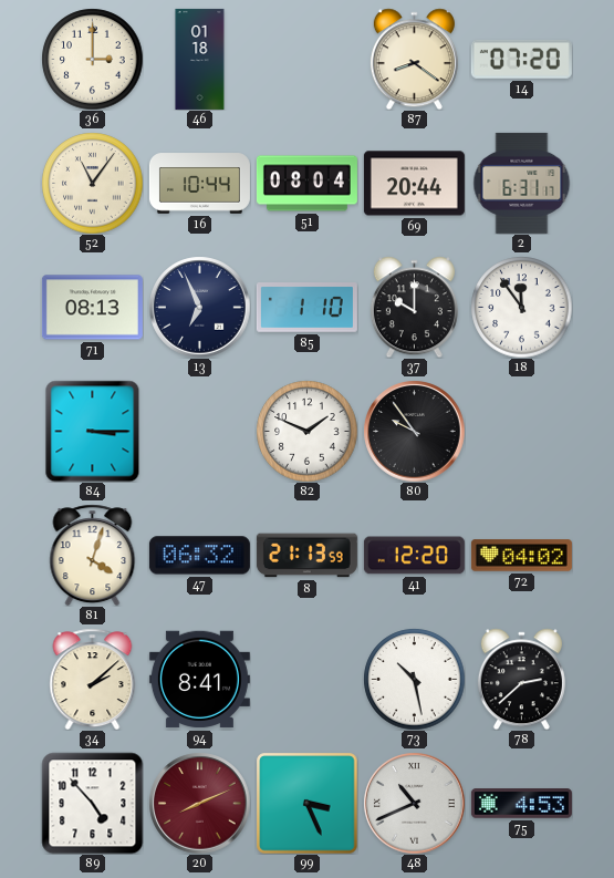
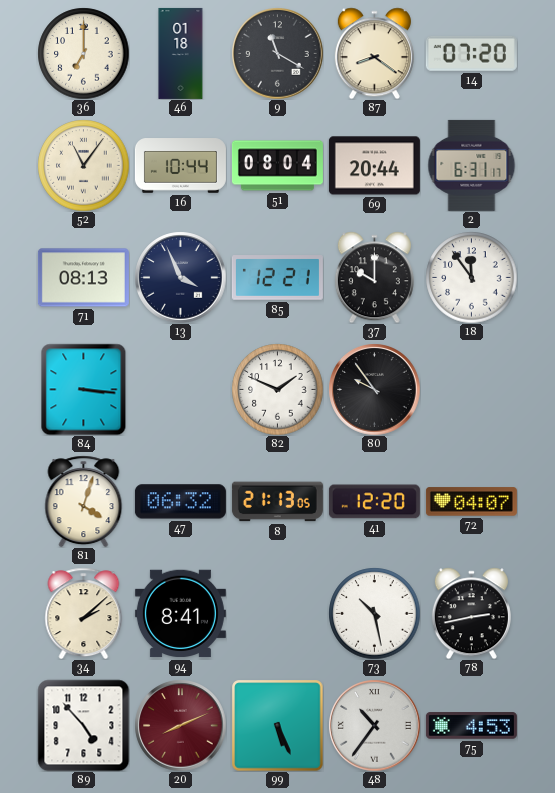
36: 3:00 -> 7:00 (83, 53)
9: none -> 11:20 (277, 53)
13: 6:56 -> 3:56 (180, 277)
85: 1:10 -> 12:21 (277, 278)
84: 3:15 -> 3:16 (84, 389)
8: 21:13:59 -> 21:13:05 (277, 502)
72: 04:02 -> 04:07 (471, 502)
78: 2:38 -> 2:43 (471, 613)
99: 3:26 -> 5:26 (277, 725)
48: 10:41 -> 10:36 (374, 725)
